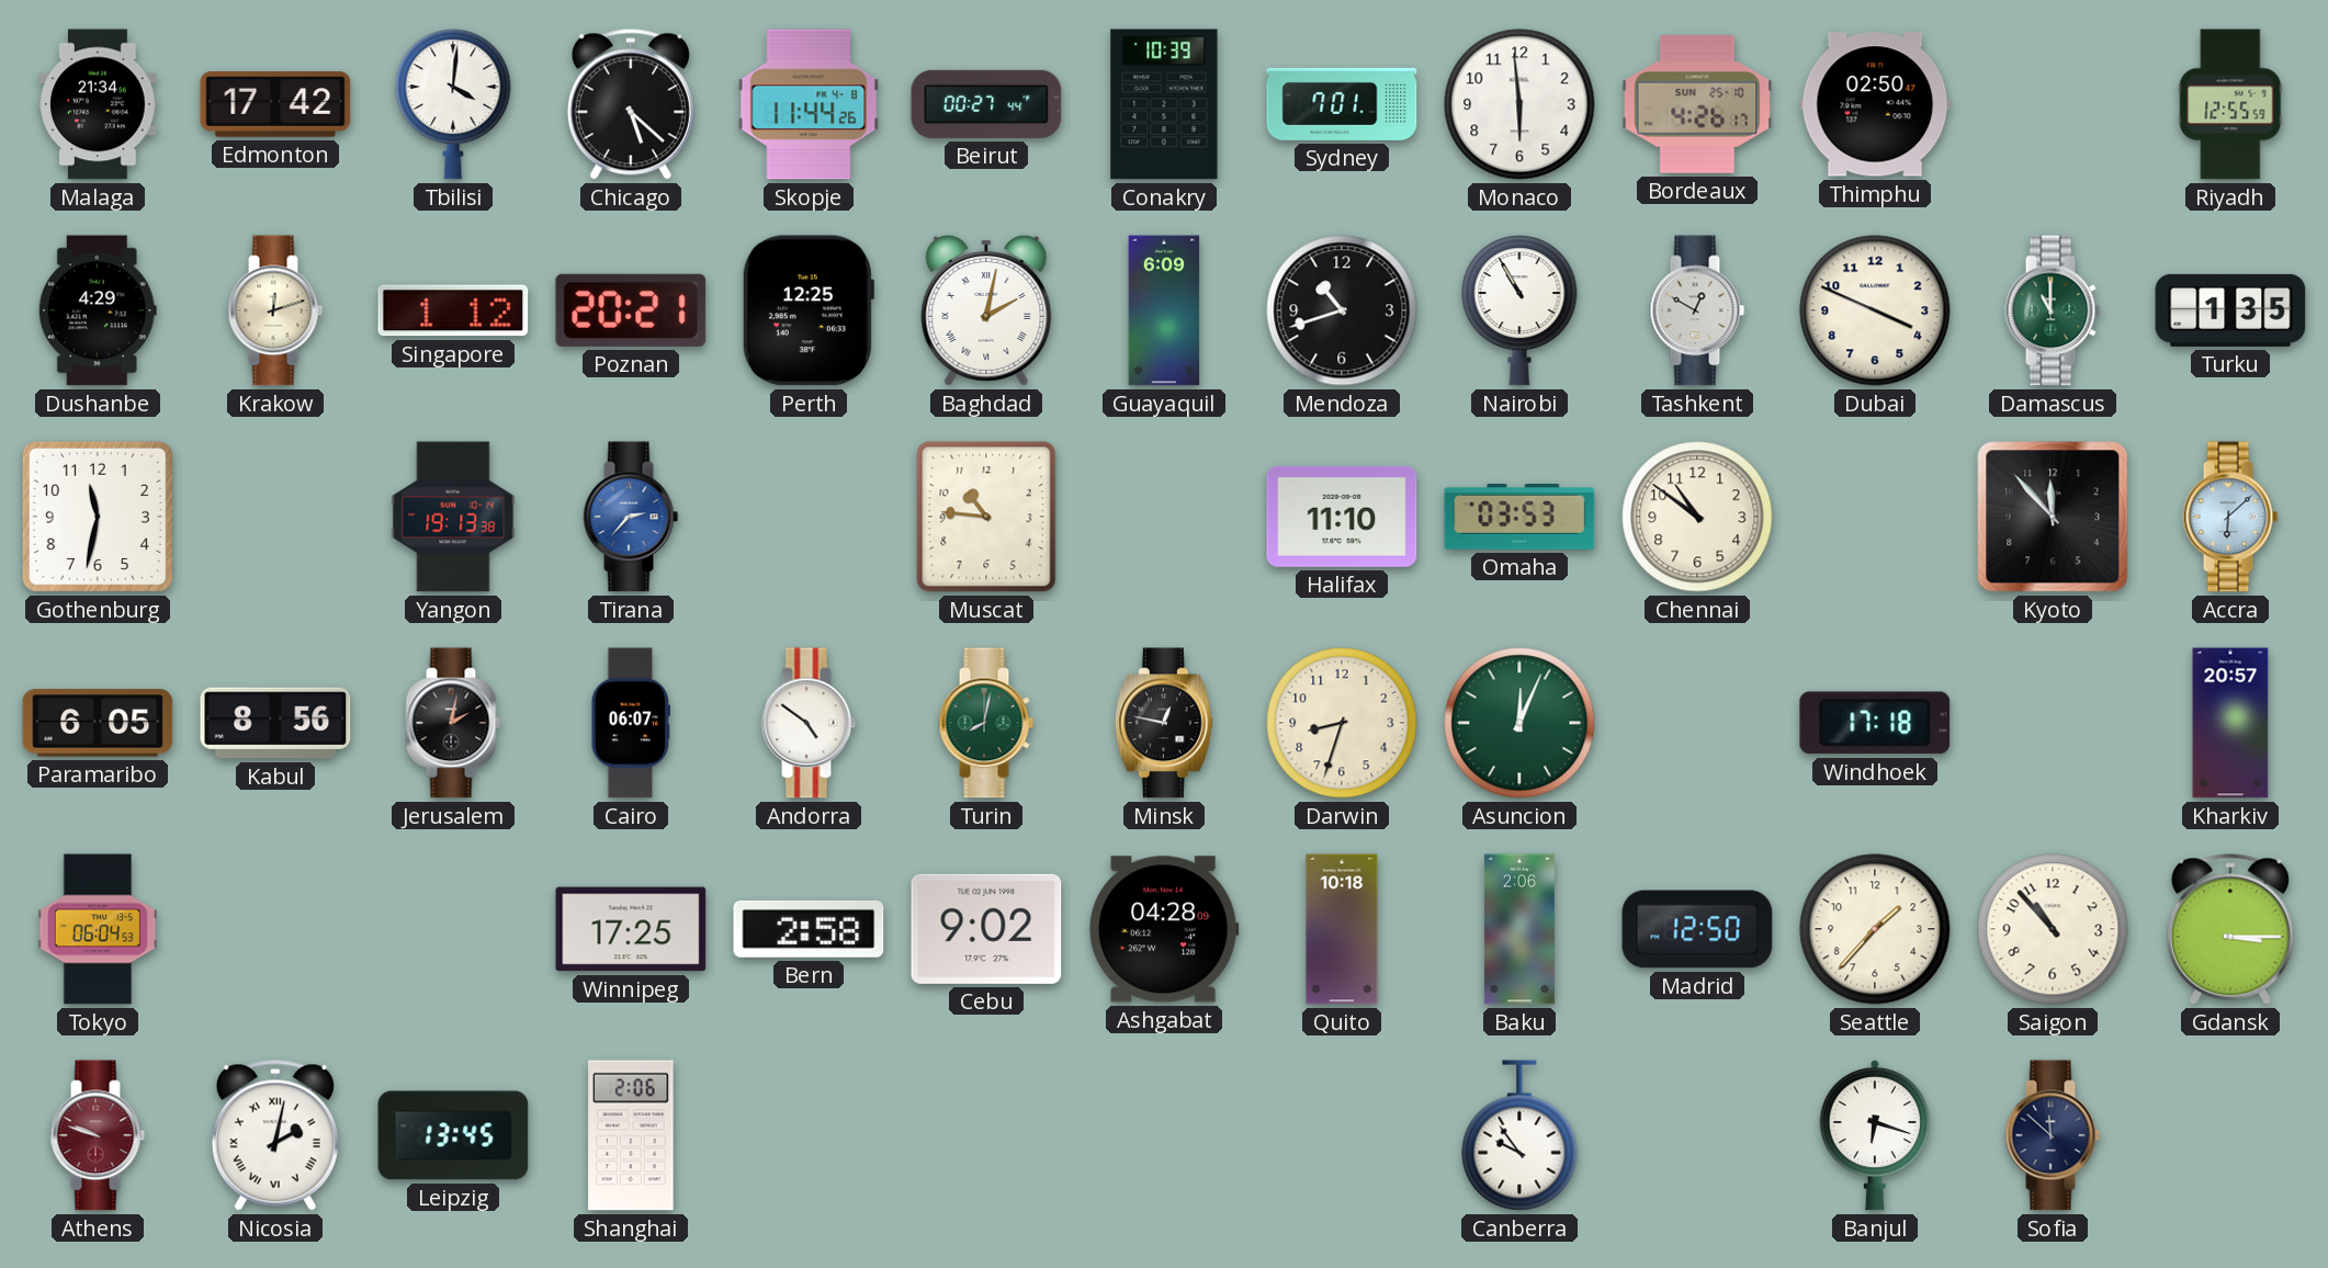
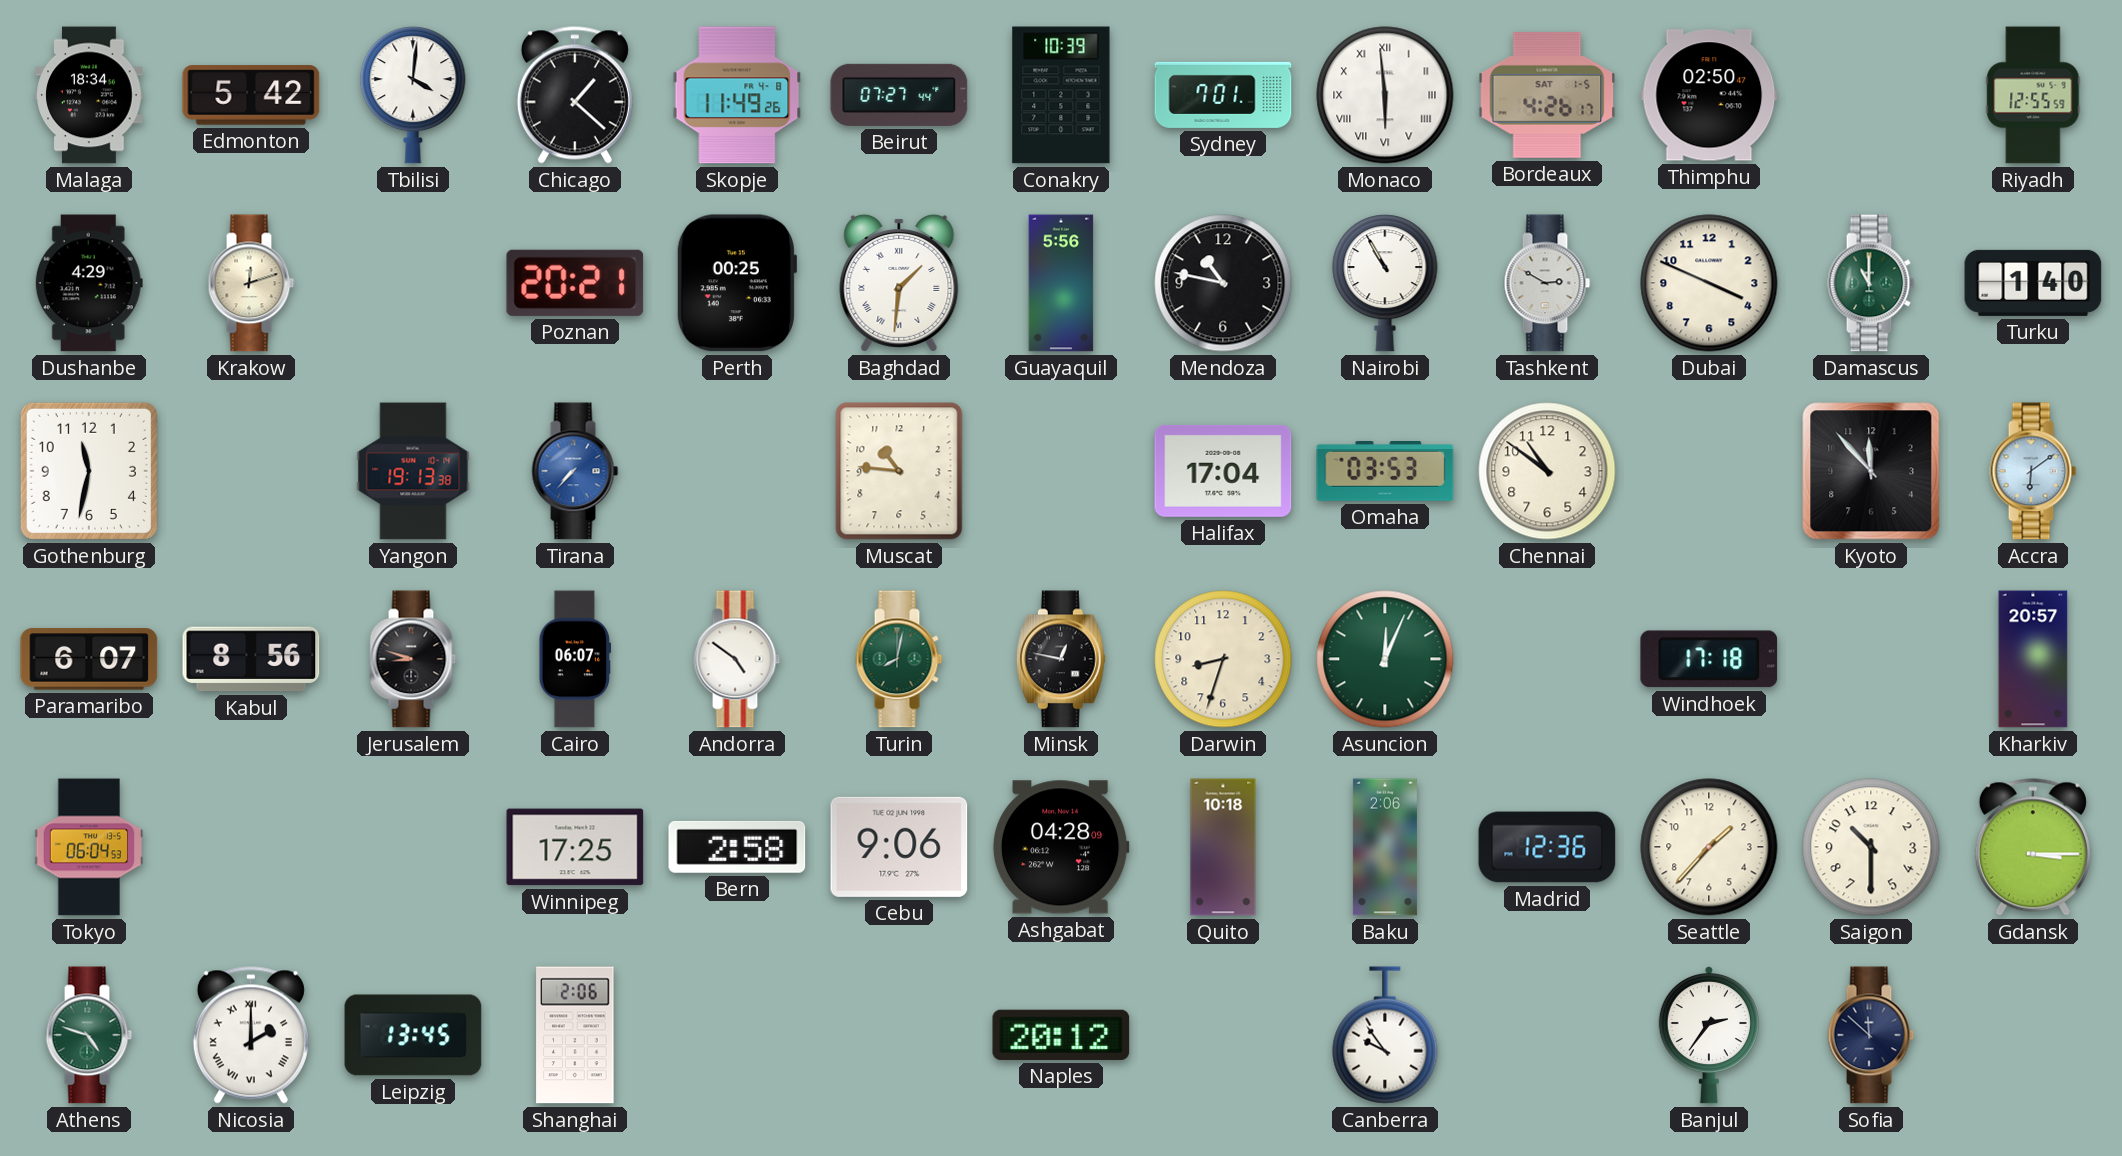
Malaga: 21:34 -> 18:34 (89, 95)
Edmonton: 17:42 -> 5:42 (251, 95)
Chicago: 5:22 -> 1:22 (575, 95)
Skopje: 11:44 -> 11:49 (737, 95)
Beirut: 00:27 -> 07:27 (899, 95)
Monaco numerals: Arabic -> Roman (1385, 95)
Bordeaux date: SUN 25-10 -> SAT 1-5 (1547, 95)
Singapore: 1:12 -> none (453, 310)
Perth: 12:25 -> 00:25 (736, 283)
Baghdad: 2:02 -> 1:31 (899, 283)
Guayaquil: 6:09 -> 5:56 (1061, 283)
Mendoza: 10:42 -> 10:47 (1223, 283)
Tashkent: 12:50 -> 2:50 (1547, 283)
Turku: 1:35 -> 1:40 (2033, 283)
Tirana: 2:37 -> 7:37 (575, 471)
Halifax: 11:10 -> 17:04 (1223, 471)
Accra: 6:08 -> 6:09 (2033, 471)
Paramaribo: 6:05 -> 6:07 (89, 659)
Jerusalem: 2:02 -> 8:48 (413, 659)
Cebu: 9:02 -> 9:06 (899, 847)
Madrid: 12:50 -> 12:36 (1547, 847)
Saigon: 10:53 -> 10:30 (1871, 847)
Athens: 9:48 -> 4:48 (89, 1035)
Athens dial: burgundy -> green (89, 1035)
Nicosia: 2:02 -> 2:00 (251, 1035)
Naples: none -> 20:12 (1061, 1035)
Banjul: 6:18 -> 2:36 (1709, 1035)
